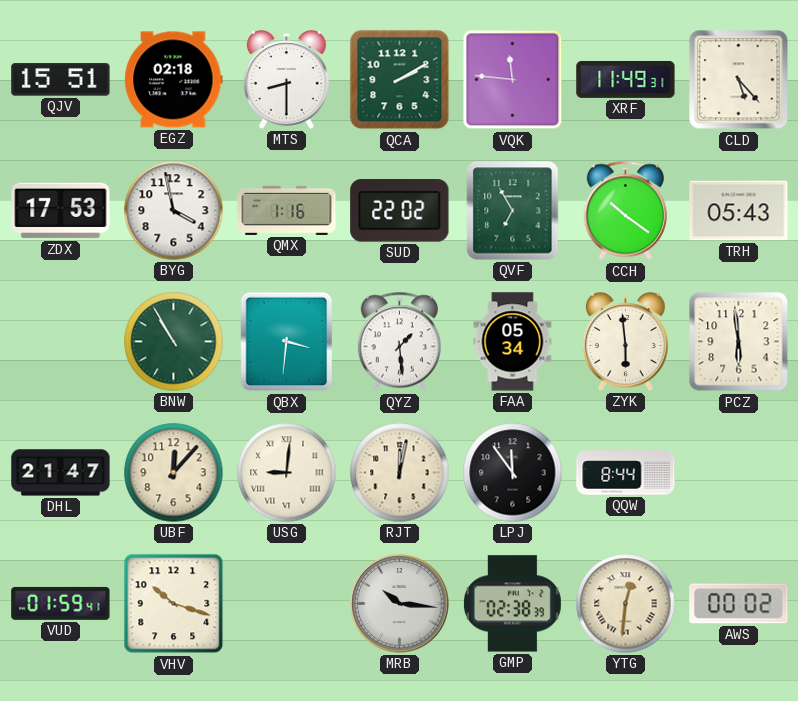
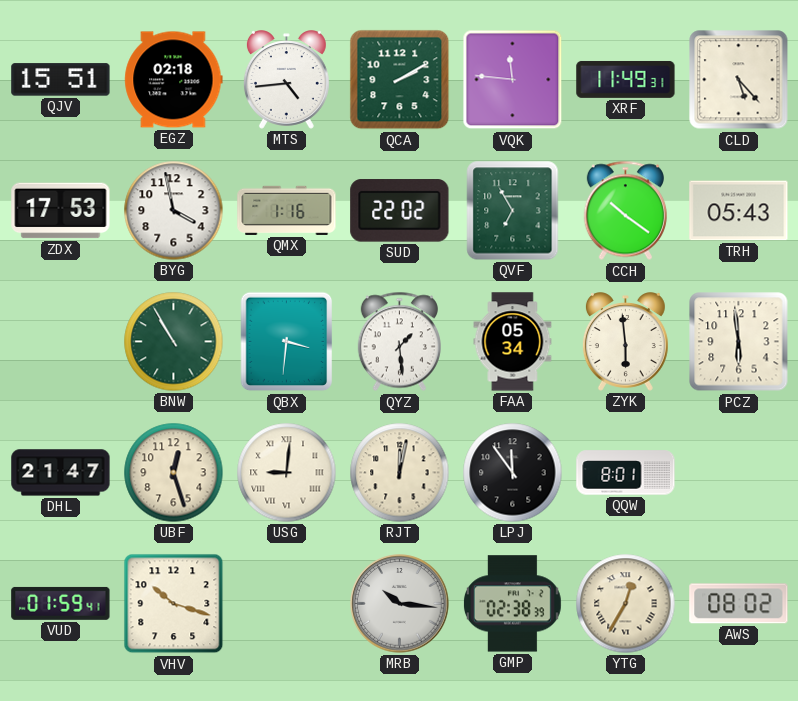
MTS: 8:30 -> 4:44 (286, 80)
UBF: 12:07 -> 12:27 (174, 473)
QQW: 8:44 -> 8:01 (626, 473)
YTG: 12:31 -> 12:35 (626, 604)
AWS: 00:02 -> 08:02 (739, 604)
